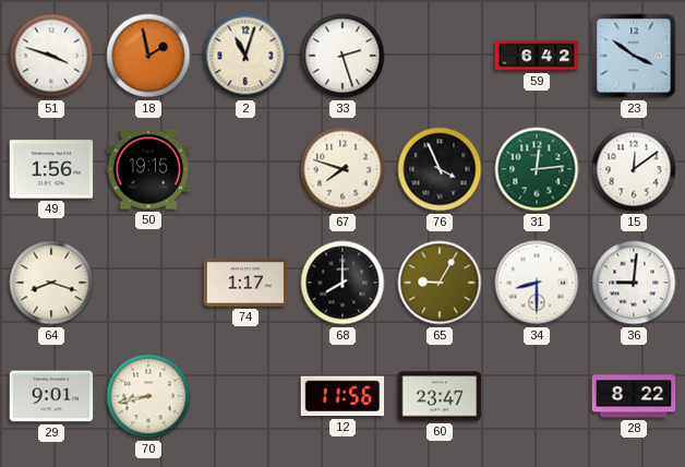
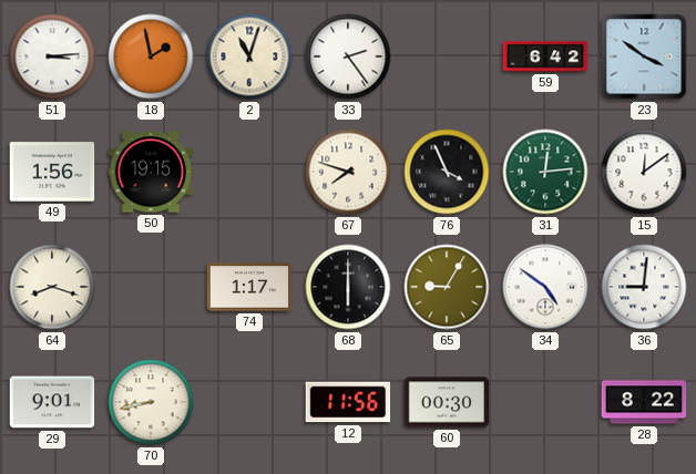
51: 3:48 -> 3:14 (52, 56)
33: 2:27 -> 2:24 (348, 56)
68: 8:00 -> 6:00 (348, 287)
34: 8:30 -> 4:51 (545, 287)
60: 23:47 -> 00:30 (447, 402)
